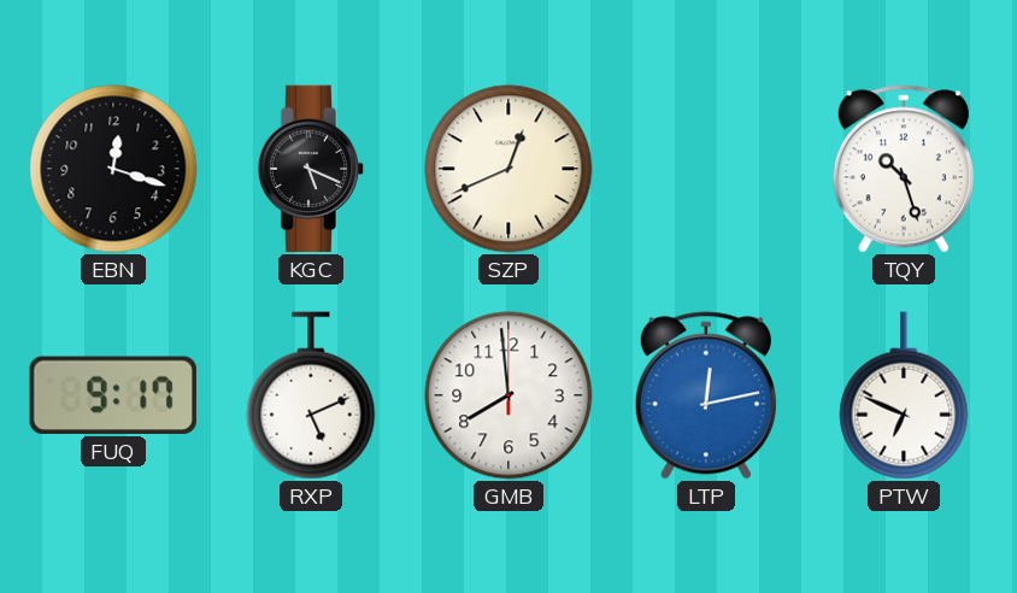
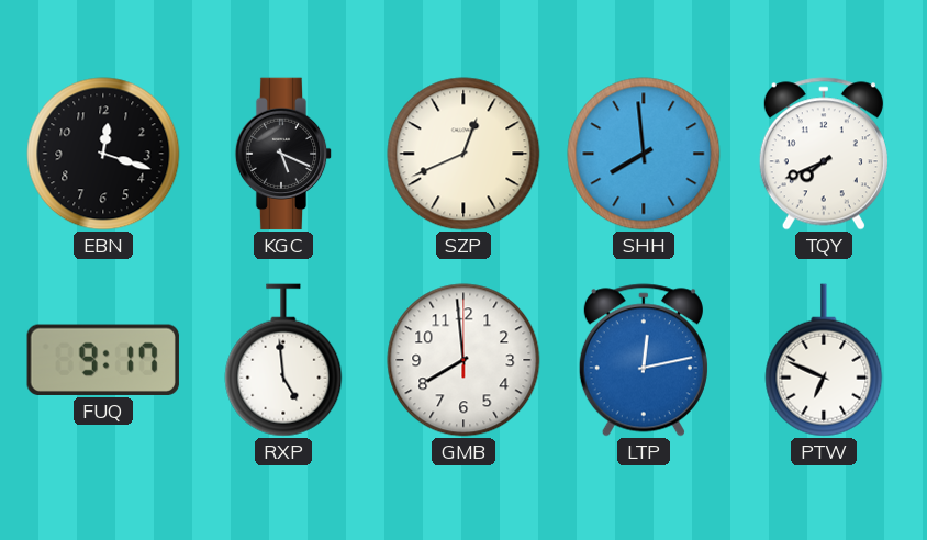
SHH: none -> 7:59 (644, 154)
TQY: 10:27 -> 7:41 (824, 154)
RXP: 5:11 -> 4:59 (283, 360)
